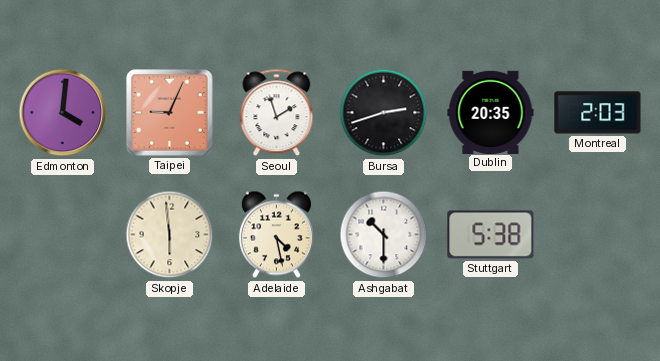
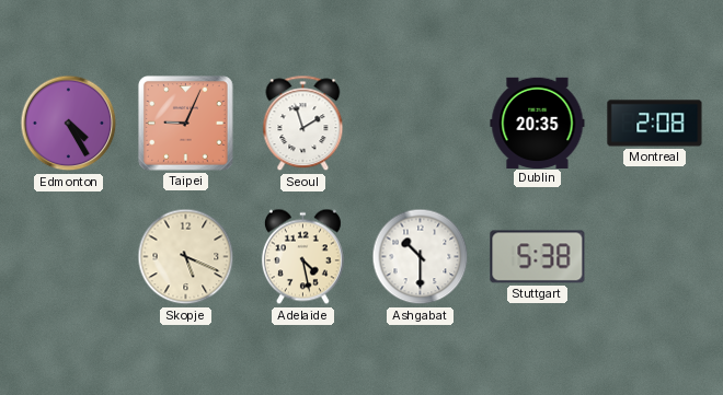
Edmonton: 4:01 -> 4:25 (69, 124)
Bursa: 2:42 -> none (384, 113)
Montreal: 2:03 -> 2:08 (655, 124)
Skopje: 5:59 -> 5:19 (186, 257)
